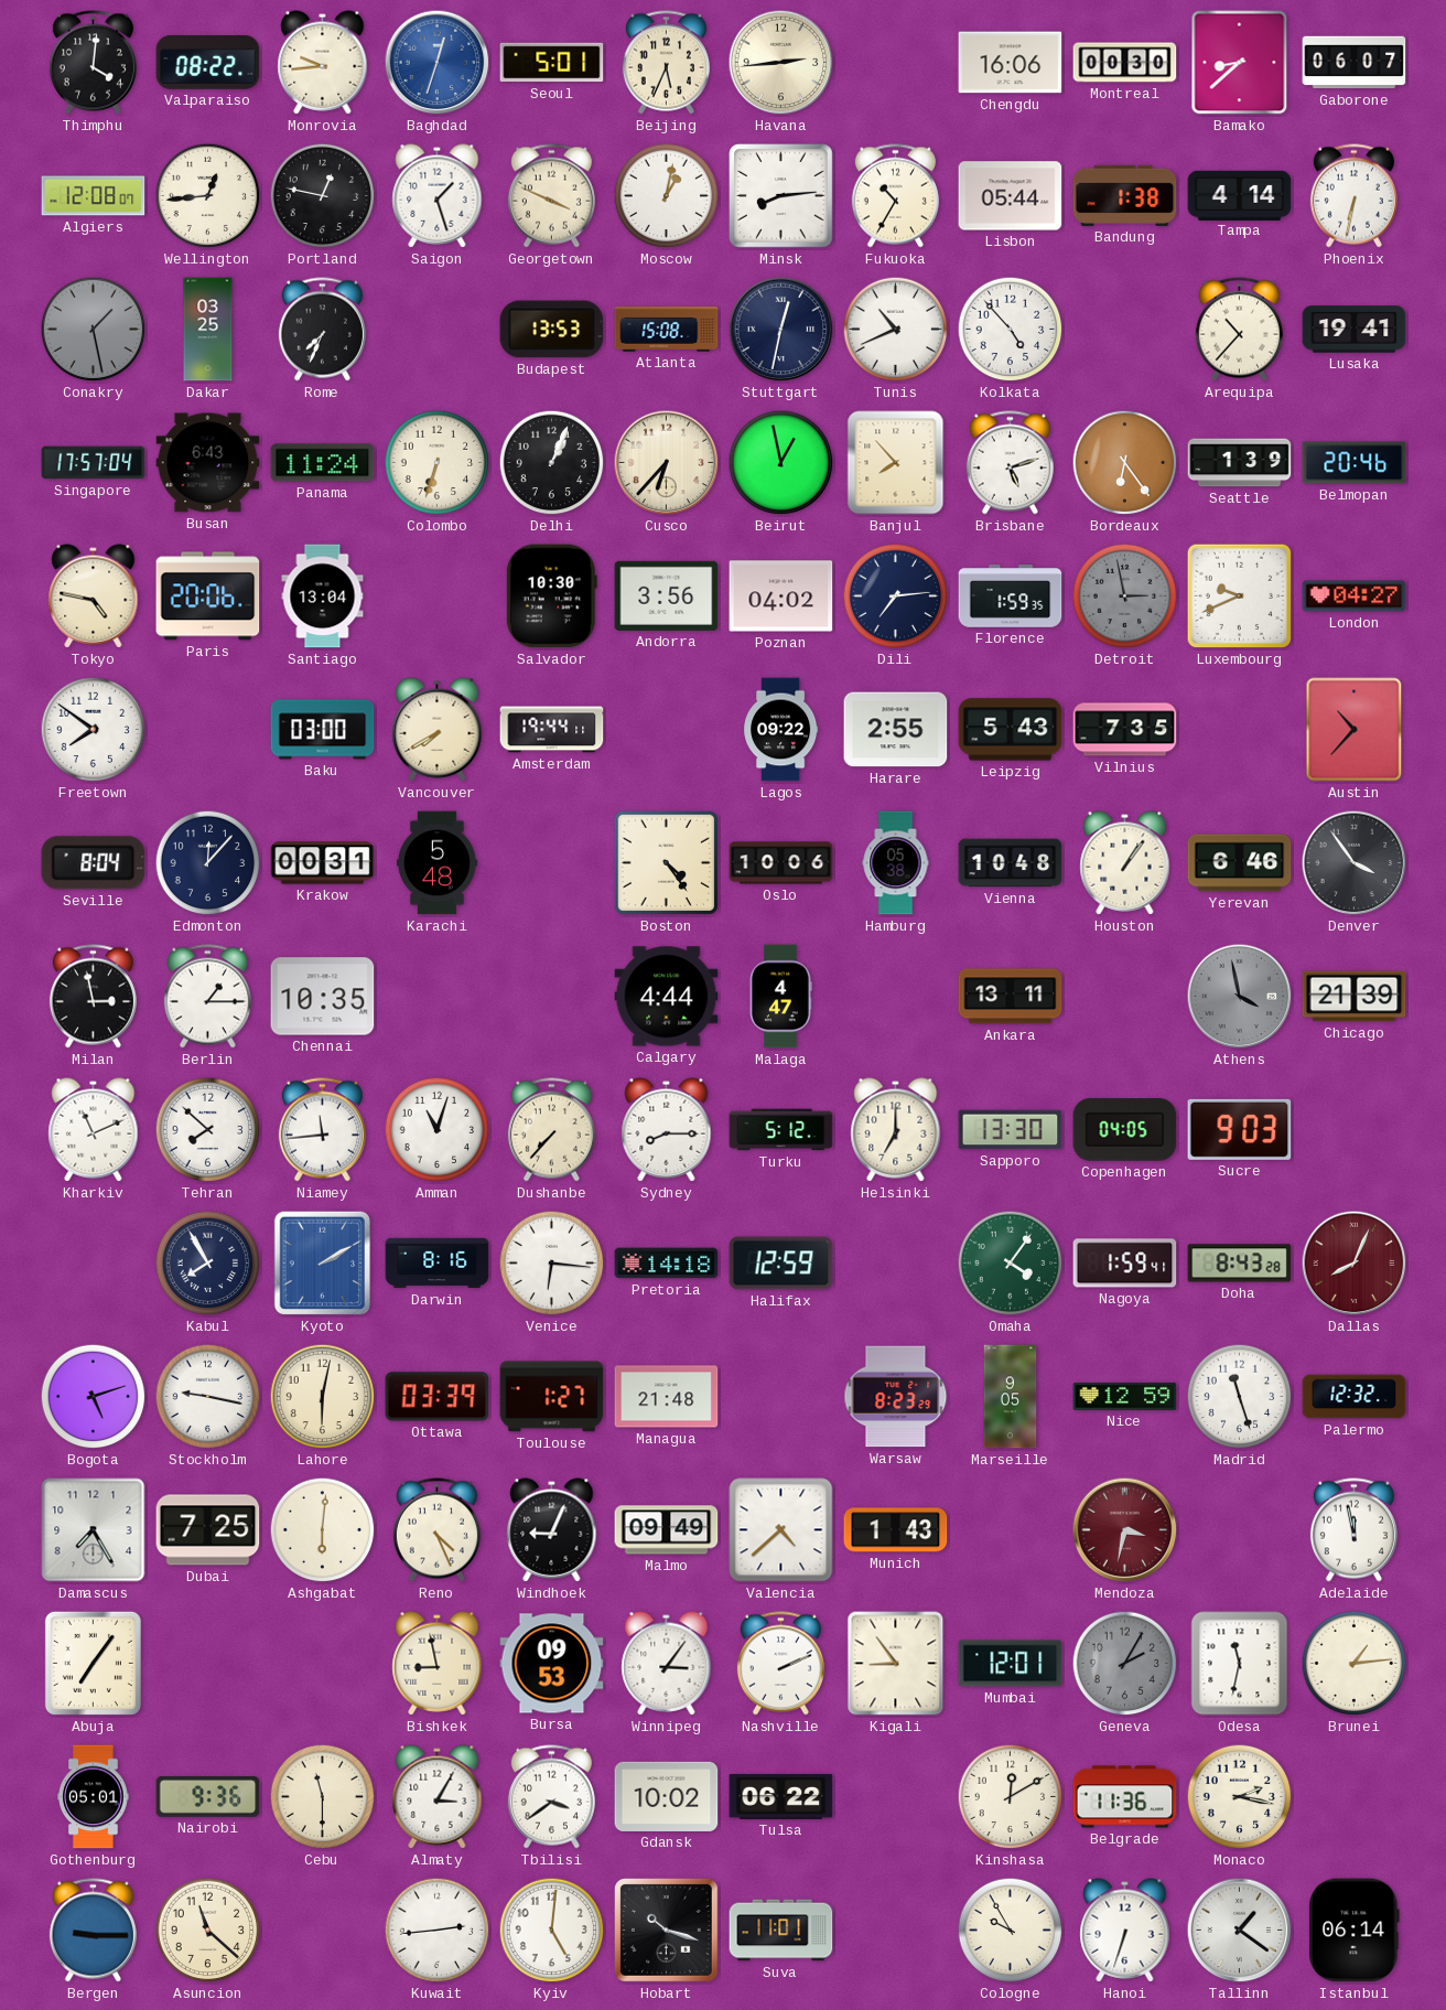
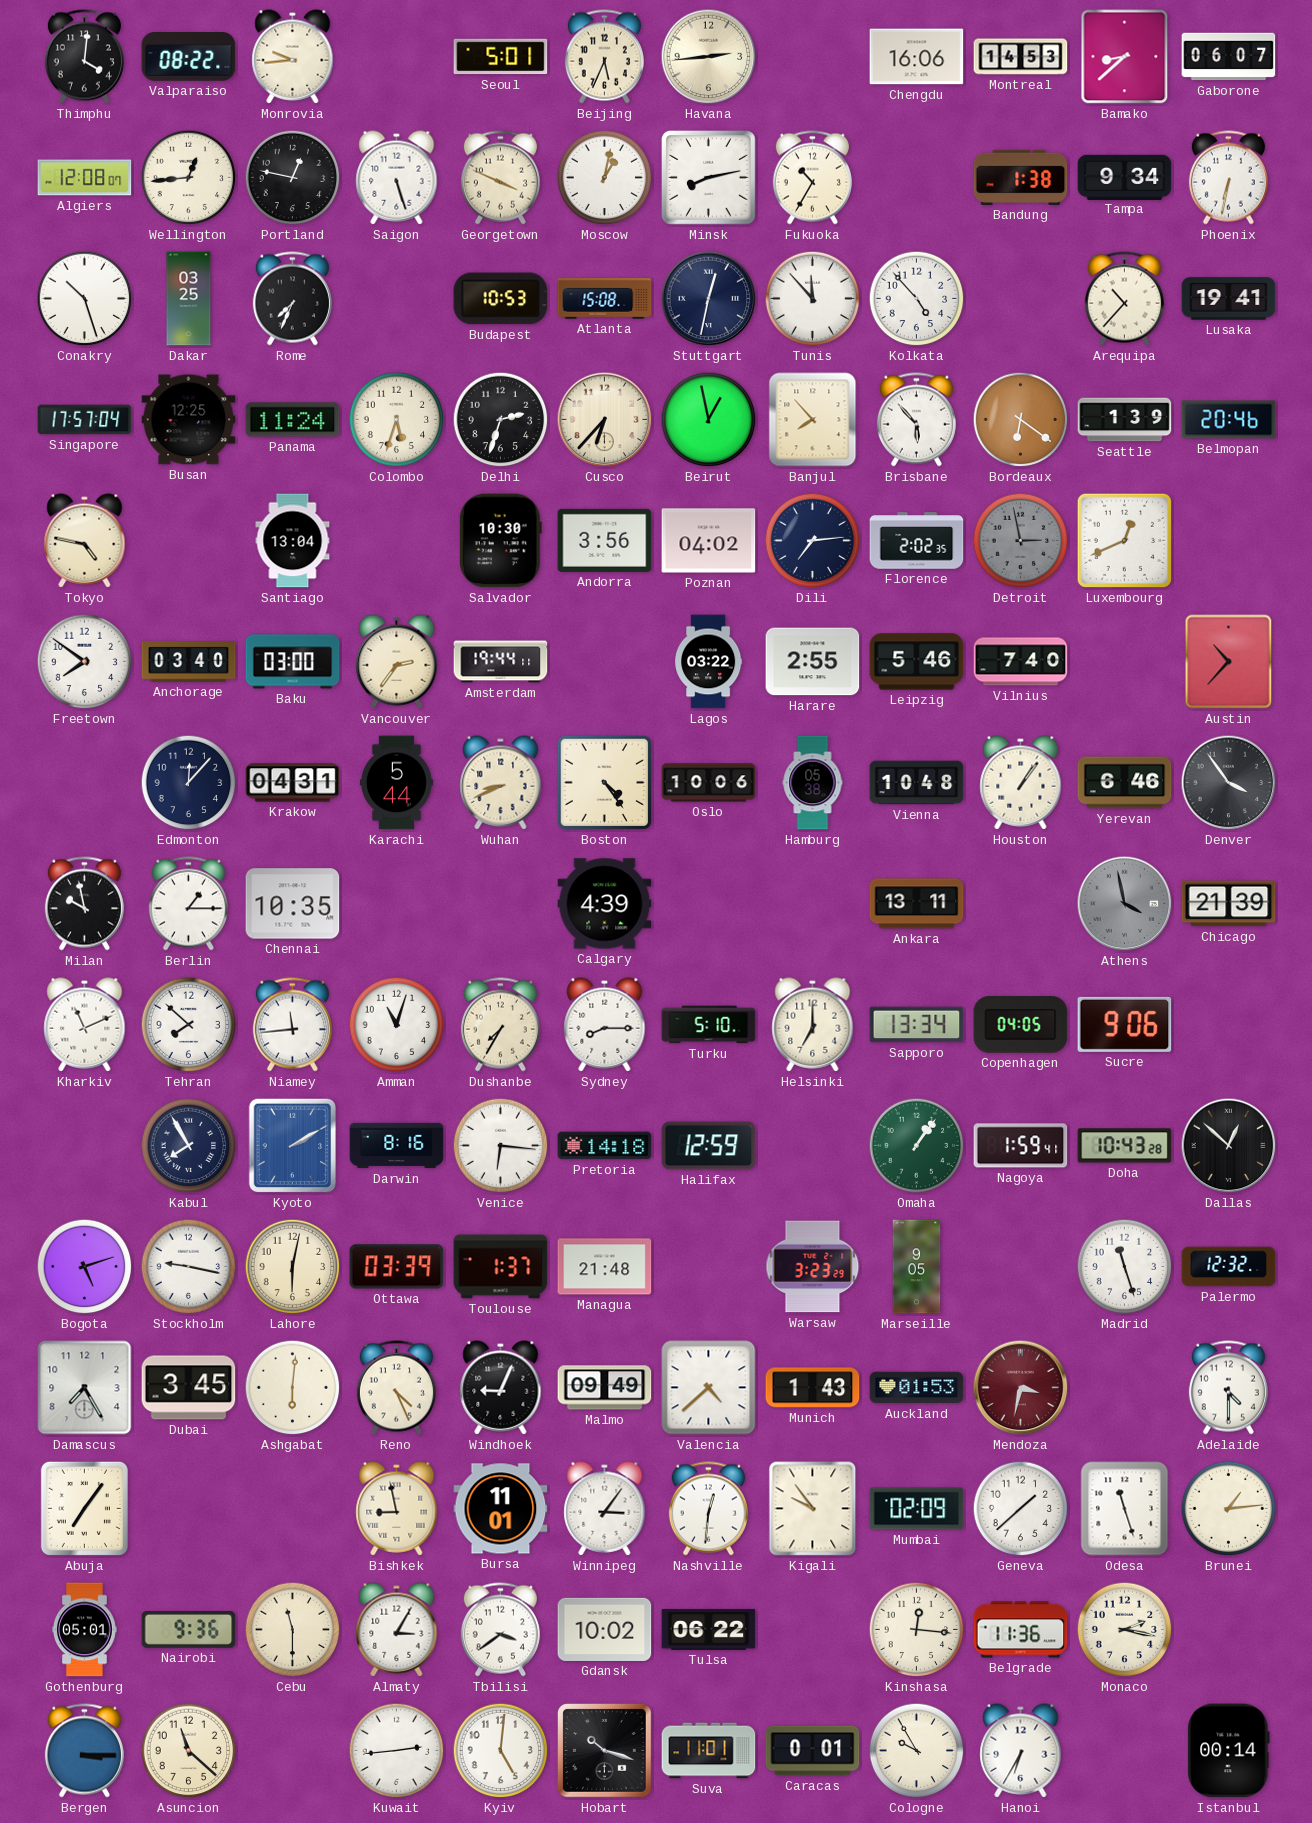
Baghdad: 12:33 -> none (438, 63)
Montreal: 00:30 -> 14:53 (1021, 57)
Saigon: 1:27 -> 5:27 (397, 178)
Minsk: 8:14 -> 8:13 (709, 178)
Lisbon: 05:44 -> none (1011, 196)
Tampa: 4:14 -> 9:34 (1125, 177)
Conakry: 1:28 -> 10:27 (85, 299)
Conakry dial: grey -> white (85, 299)
Budapest: 13:53 -> 10:53 (501, 299)
Tunis: 10:41 -> 11:53 (813, 299)
Busan: 6:43 -> 12:25 (189, 420)
Colombo: 6:33 -> 5:33 (397, 420)
Delhi: 1:04 -> 2:33 (501, 420)
Brisbane: 5:12 -> 5:53 (916, 420)
Bordeaux: 6:24 -> 6:21 (1021, 420)
Paris: 20:06 -> none (208, 596)
Florence: 1:59 -> 2:02 (917, 541)
Luxembourg: 9:41 -> 12:41 (1125, 541)
London: 04:27 -> none (1355, 596)
Anchorage: none -> 03:40 (189, 662)
Vancouver: 7:40 -> 2:36 (397, 662)
Lagos: 09:22 -> 03:22 (709, 662)
Leipzig: 5:43 -> 5:46 (917, 662)
Vilnius: 7:35 -> 7:40 (1021, 662)
Seville: 8:04 -> none (94, 863)
Krakow: 00:31 -> 04:31 (293, 783)
Karachi: 5:48 -> 5:44 (396, 783)
Wuhan: none -> 8:41 (501, 783)
Milan: 2:58 -> 9:58 (84, 904)
Calgary: 4:44 -> 4:39 (605, 904)
Malaga: 4:47 -> none (781, 997)
Dushanbe: 7:37 -> 7:35 (500, 1025)
Turku: 5:12 -> 5:10 (709, 1025)
Sapporo: 13:30 -> 13:34 (917, 1025)
Sucre: 9:03 -> 9:06 (1125, 1024)
Omaha: 4:06 -> 1:06 (917, 1146)
Doha: 8:43 -> 10:43 (1125, 1146)
Dallas: 8:04 -> 12:52 (1229, 1146)
Dallas dial: burgundy -> black (1229, 1146)
Toulouse: 1:27 -> 1:37 (501, 1267)
Warsaw: 8:23 -> 3:23 (813, 1267)
Nice: 12:59 -> none (1125, 1396)
Dubai: 7:25 -> 3:45 (189, 1388)
Auckland: none -> 01:53 (917, 1388)
Adelaide: 11:58 -> 4:30 (1228, 1388)
Bursa: 09:53 -> 11:01 (501, 1509)
Nashville: 2:11 -> 12:31 (708, 1509)
Kigali: 8:54 -> 9:54 (813, 1509)
Mumbai: 12:01 -> 02:09 (917, 1509)
Geneva: 2:05 -> 1:38 (1021, 1509)
Geneva dial: grey -> white (1021, 1509)
Odesa: 11:32 -> 11:27 (1125, 1509)
Kinshasa: 12:10 -> 12:16 (917, 1630)
Bergen: 9:15 -> 3:15 (84, 1751)
Caracas: none -> 0:01 (813, 1751)
Hanoi: 6:33 -> 6:35 (1021, 1751)
Tallinn: 1:21 -> none (1240, 1931)
Istanbul: 06:14 -> 00:14 (1229, 1751)
